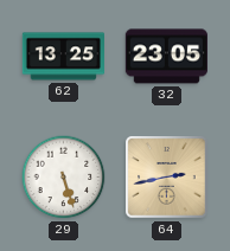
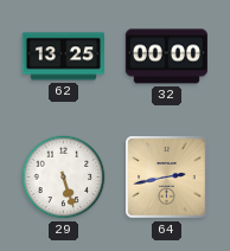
32: 23:05 -> 00:00 (166, 57)
